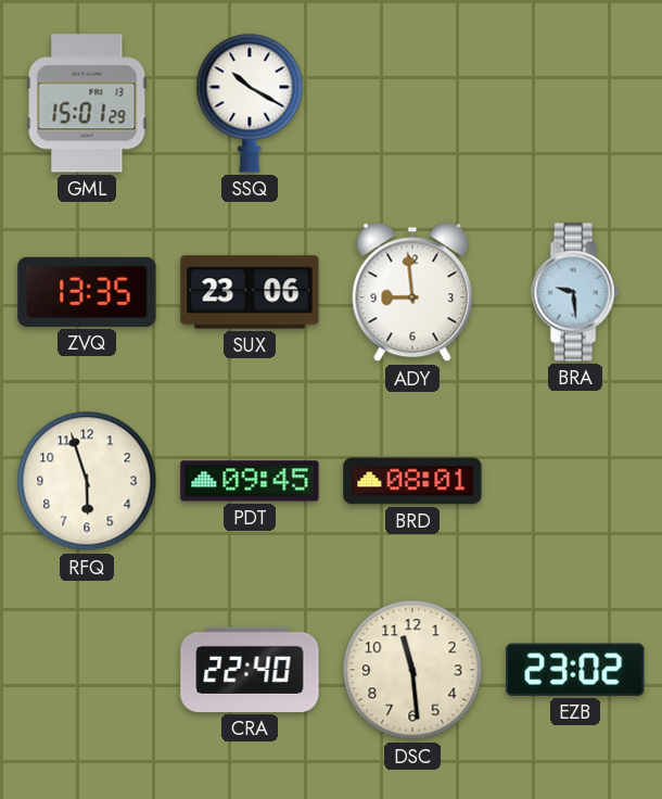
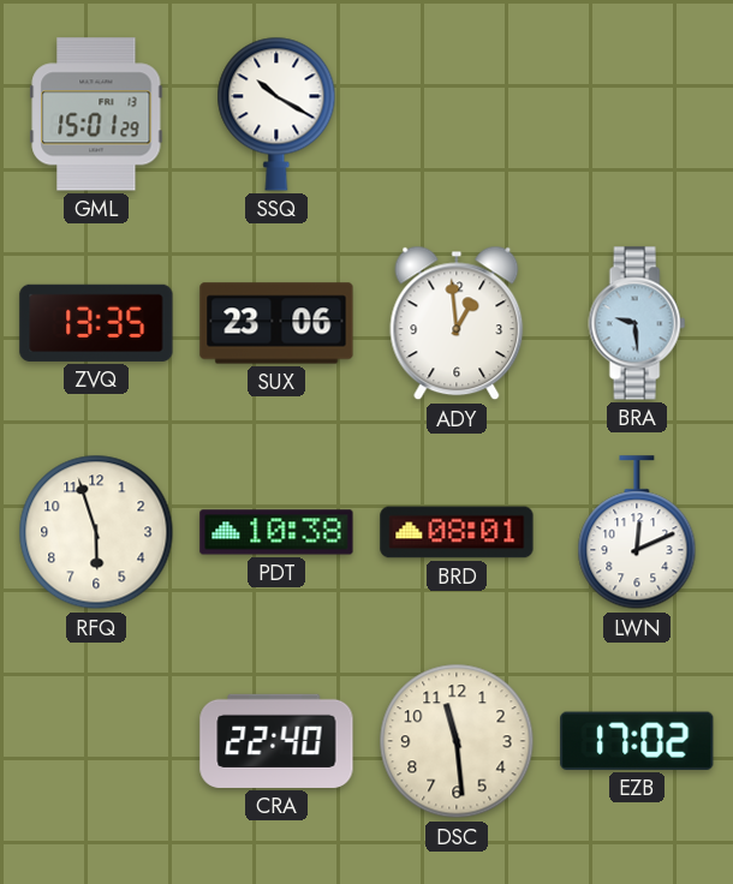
ADY: 8:59 -> 12:59 (457, 323)
PDT: 09:45 -> 10:38 (276, 532)
LWN: none -> 12:11 (637, 533)
EZB: 23:02 -> 17:02 (637, 741)
